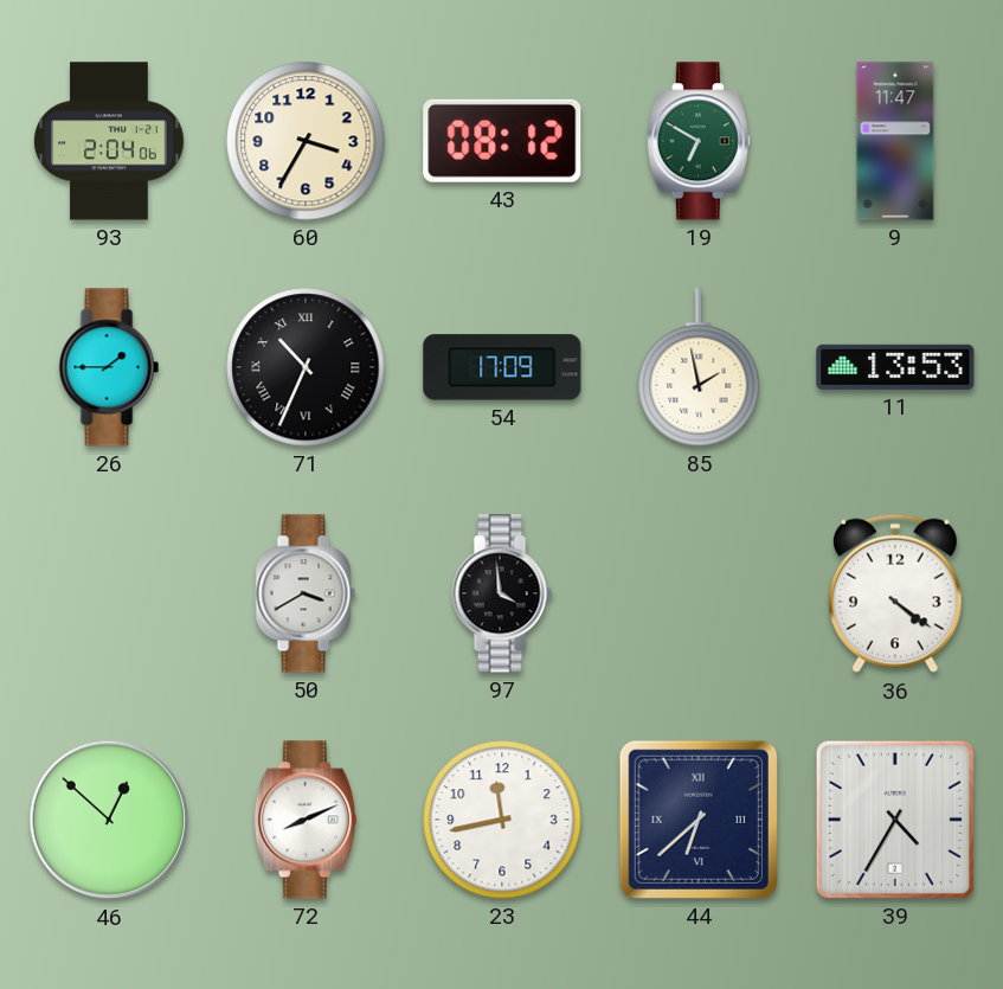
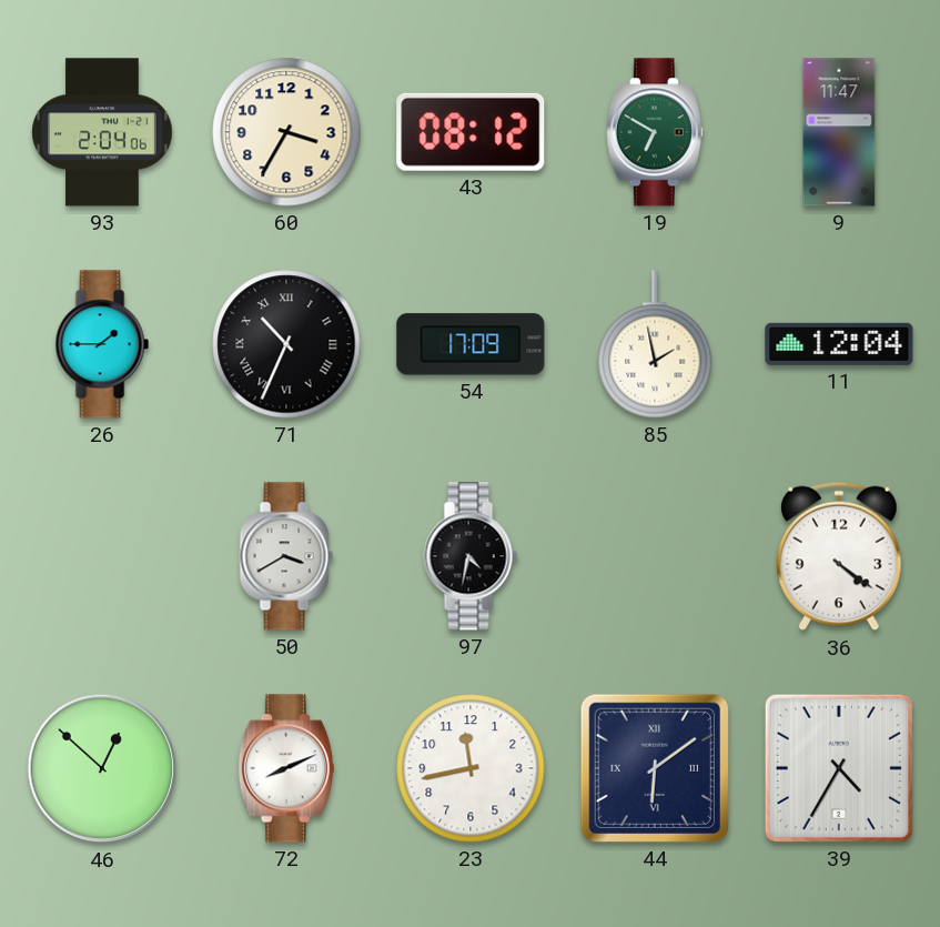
11: 13:53 -> 12:04 (839, 344)
97: 3:59 -> 4:32 (471, 556)
44: 6:38 -> 6:09 (655, 768)
